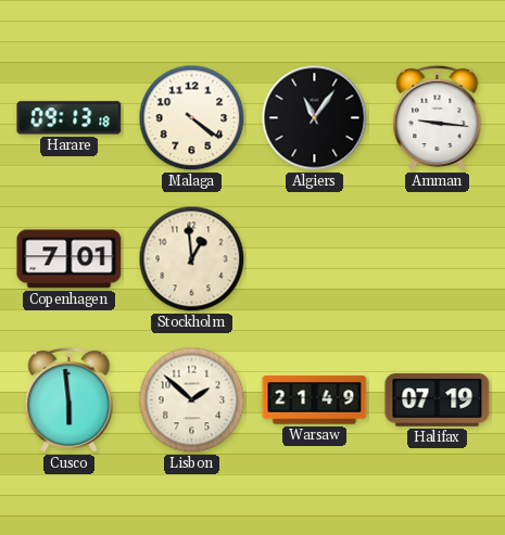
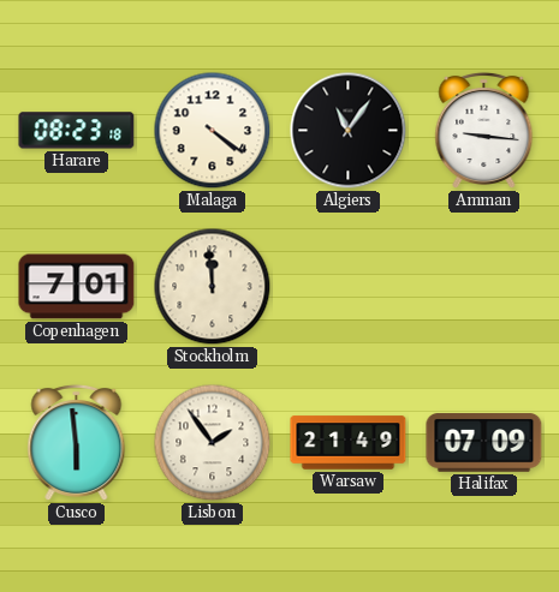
Harare: 09:13 -> 08:23 (77, 131)
Stockholm: 12:59 -> 11:59 (213, 287)
Lisbon: 1:52 -> 1:54 (213, 443)
Halifax: 07:19 -> 07:09 (484, 443)
